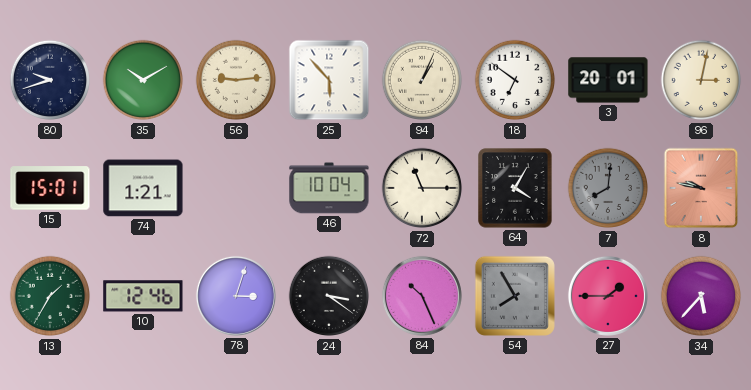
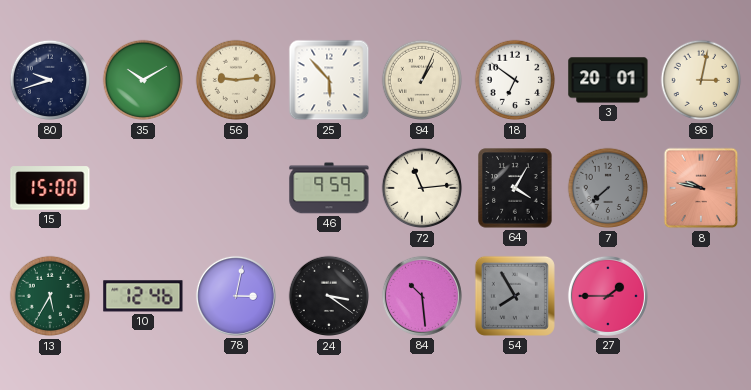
15: 15:01 -> 15:00 (50, 188)
74: 1:21 -> none (143, 188)
46: 10:04 -> 9:59 (329, 188)
72: 11:15 -> 11:14 (422, 188)
7: 8:01 -> 7:38 (608, 188)
13: 1:35 -> 5:35 (50, 296)
78: 3:03 -> 3:02 (236, 296)
84: 10:26 -> 10:29 (422, 296)
34: 5:37 -> none (701, 296)
